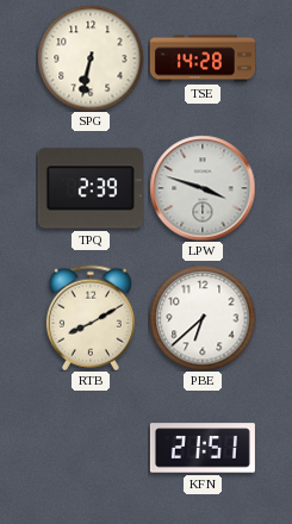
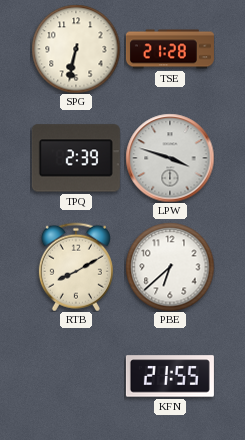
TSE: 14:28 -> 21:28 (170, 49)
KFN: 21:51 -> 21:55 (170, 376)
